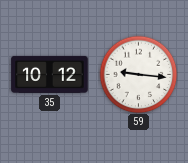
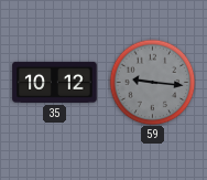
59 dial: white -> grey (152, 82)
